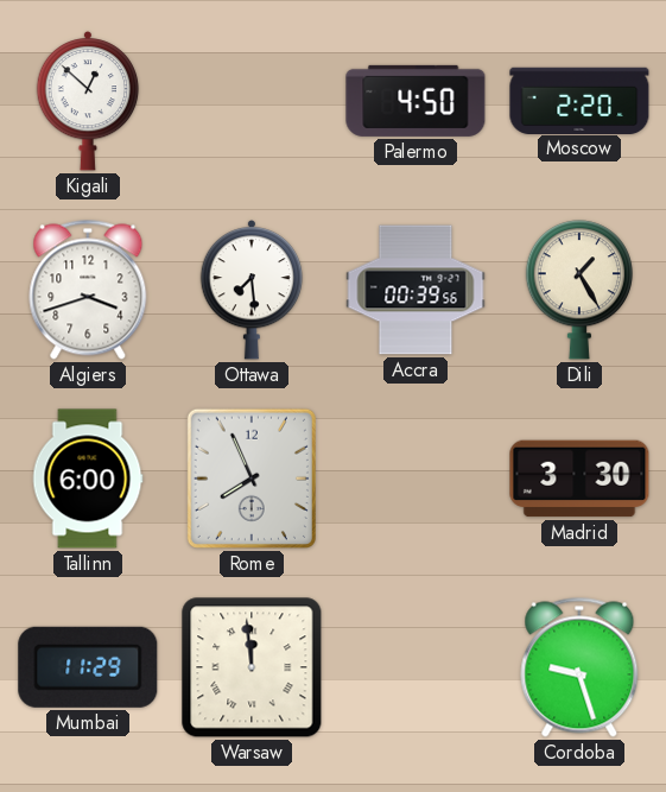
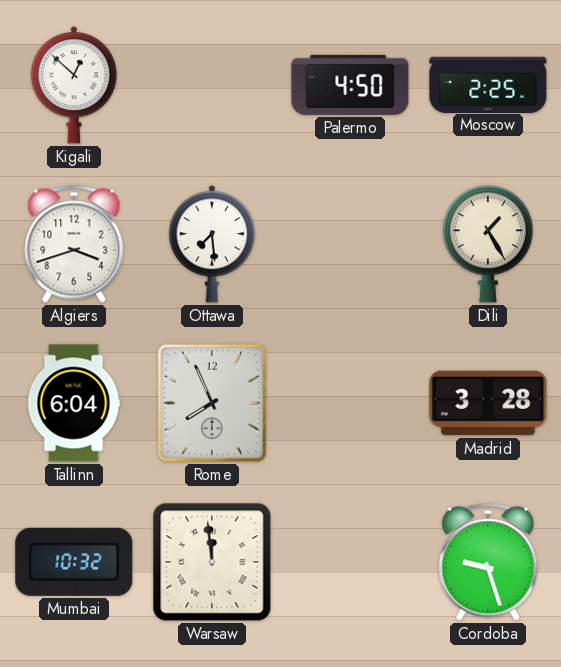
Moscow: 2:20 -> 2:25 (488, 84)
Accra: 00:39 -> none (416, 290)
Tallinn: 6:00 -> 6:04 (74, 403)
Madrid: 3:30 -> 3:28 (488, 403)
Mumbai: 11:29 -> 10:32 (74, 562)
